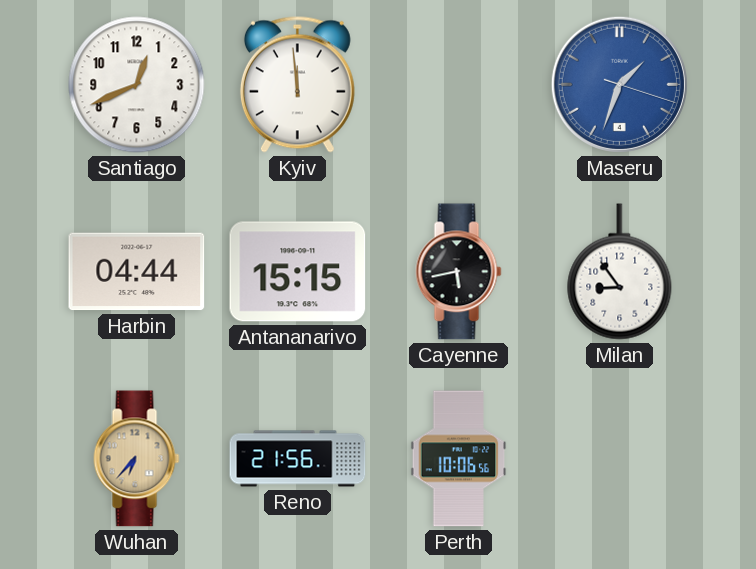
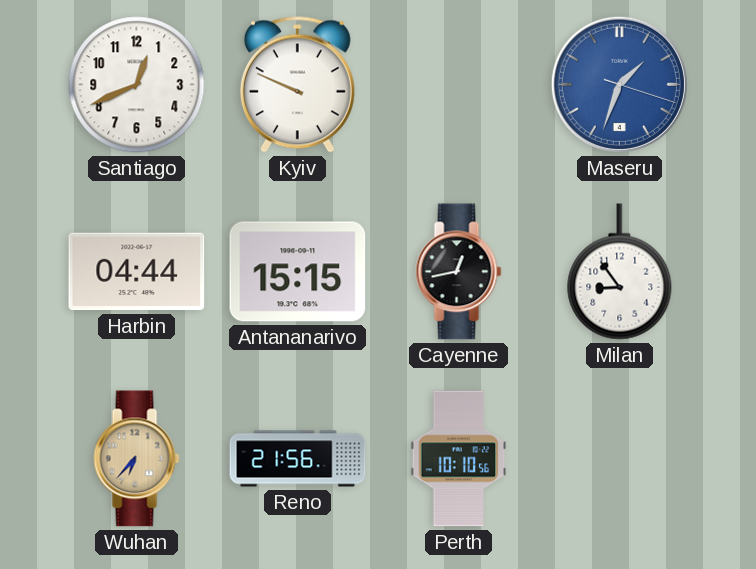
Kyiv: 11:59 -> 9:49 (297, 84)
Cayenne: 5:43 -> 12:43 (459, 272)
Perth: 10:06 -> 10:10 (459, 459)
